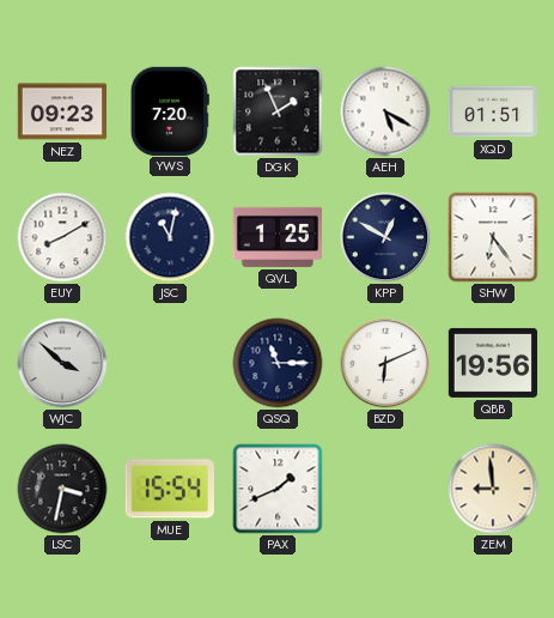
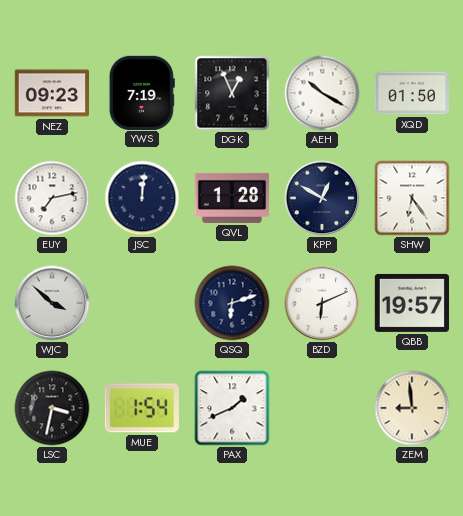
YWS: 7:20 -> 7:19 (142, 92)
DGK: 1:56 -> 12:56 (232, 93)
AEH: 5:20 -> 10:20 (322, 93)
XQD: 01:51 -> 01:50 (411, 93)
EUY: 8:10 -> 7:13 (52, 198)
JSC: 11:02 -> 12:01 (142, 198)
QVL: 1:25 -> 1:28 (231, 198)
QSQ: 11:15 -> 6:12 (232, 303)
QBB: 19:56 -> 19:57 (411, 303)
MUE: 15:54 -> 1:54 (142, 408)
